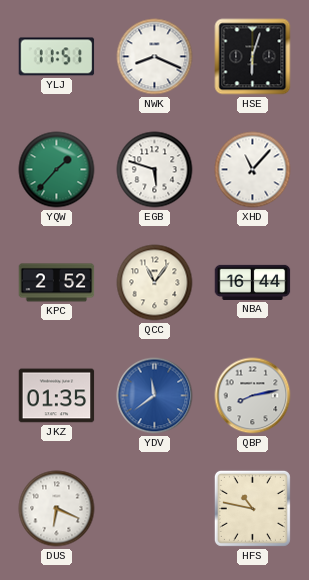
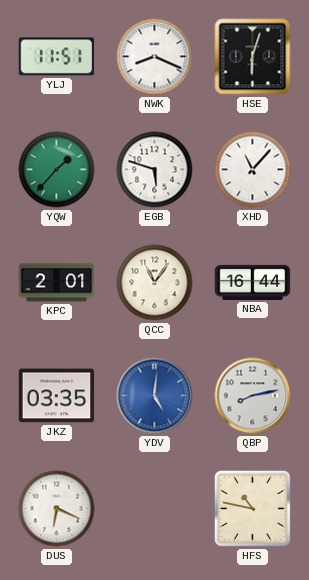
KPC: 2:52 -> 2:01 (57, 283)
JKZ: 01:35 -> 03:35 (57, 396)
YDV: 11:39 -> 5:01 (155, 396)
